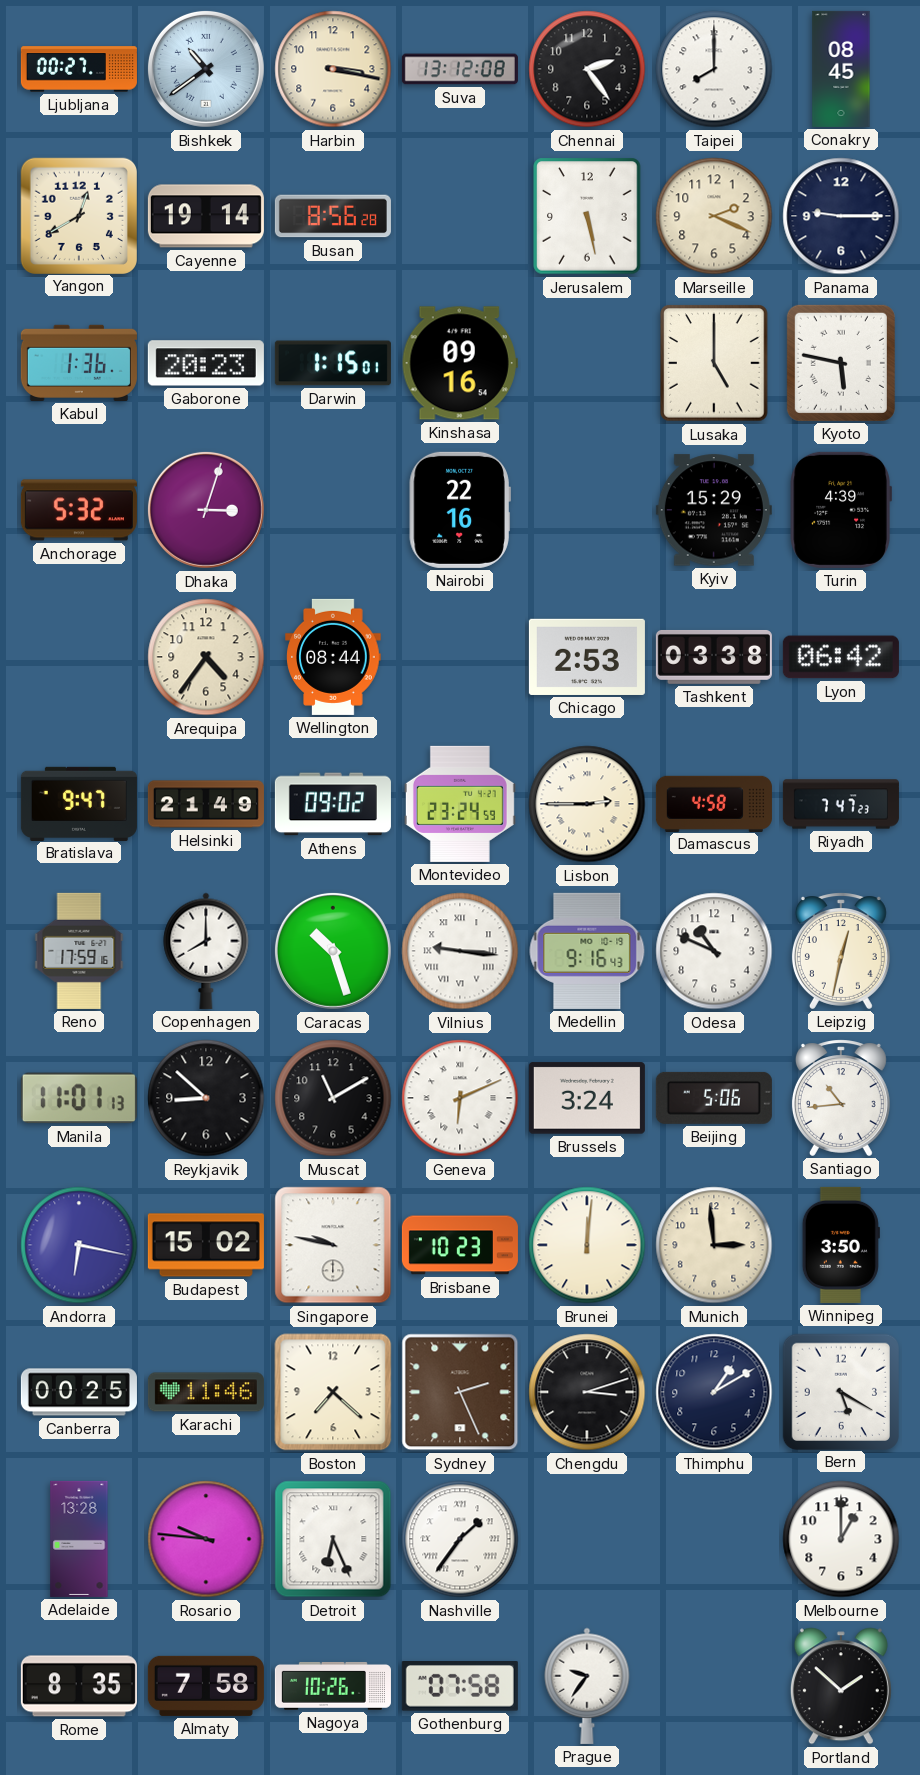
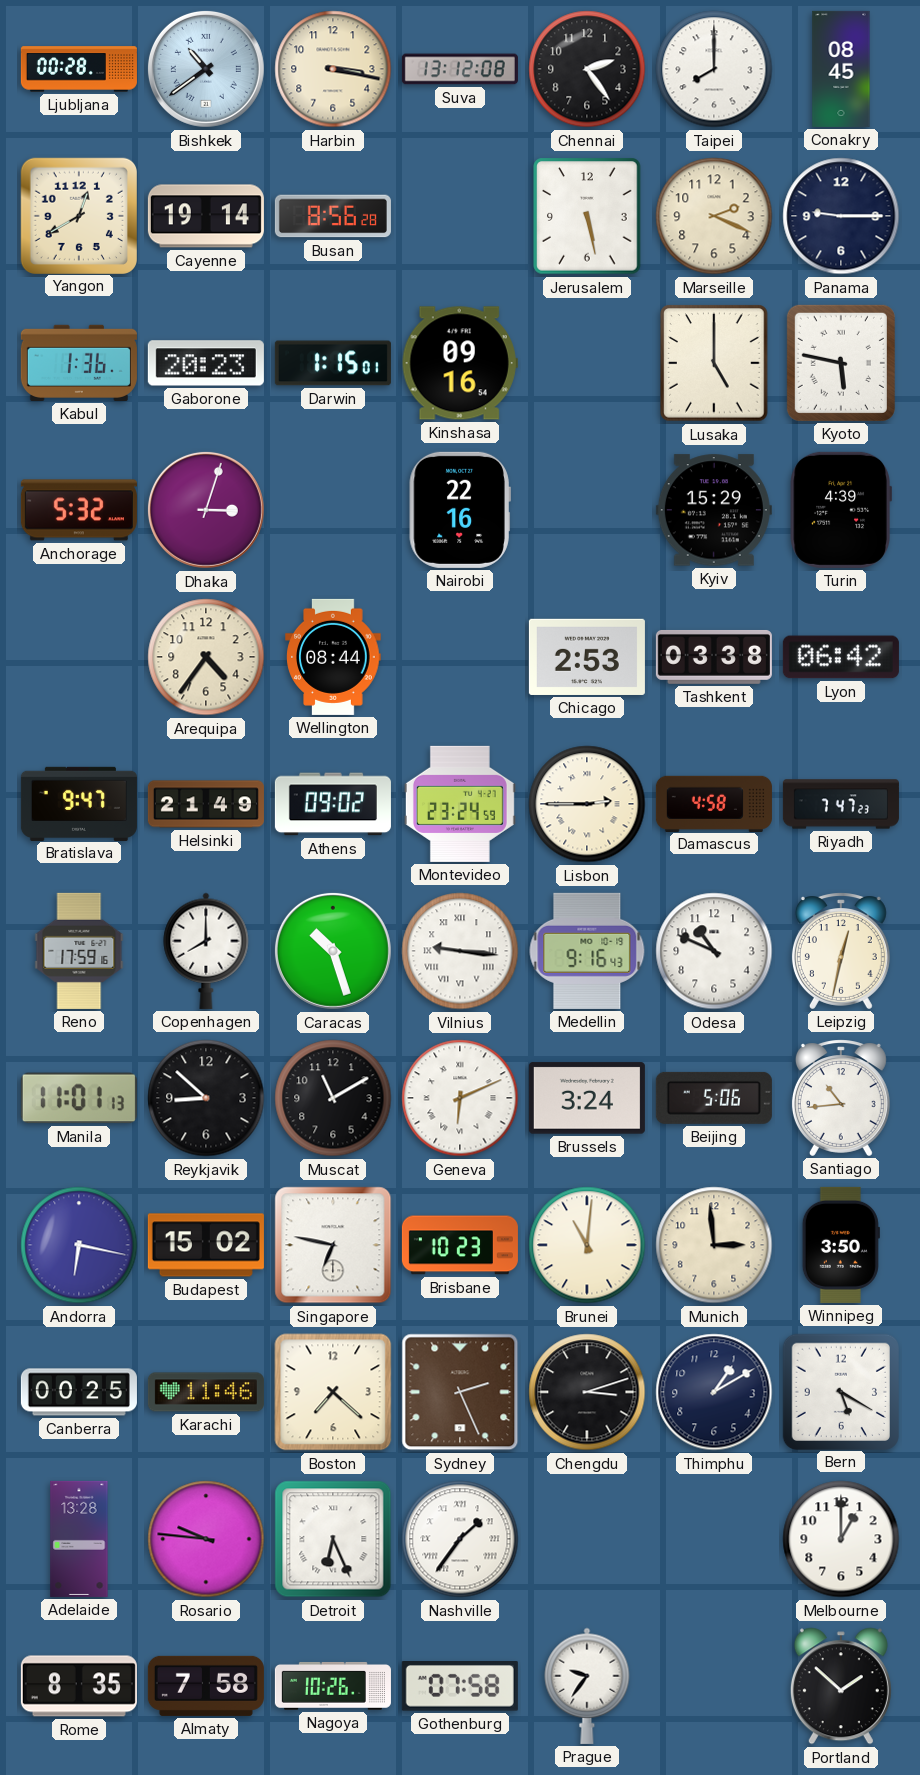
Ljubljana: 00:27 -> 00:28 (79, 69)
Singapore: 9:47 -> 6:47 (333, 1245)
Brunei: 12:01 -> 11:01 (587, 1245)
